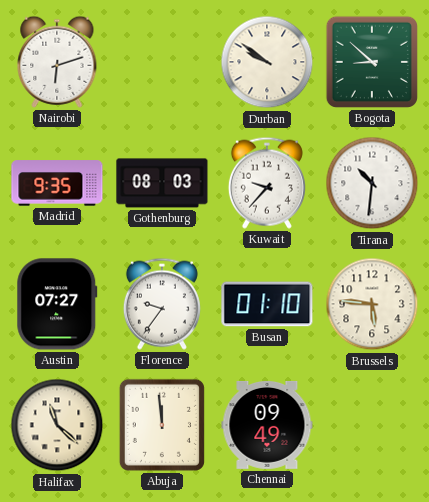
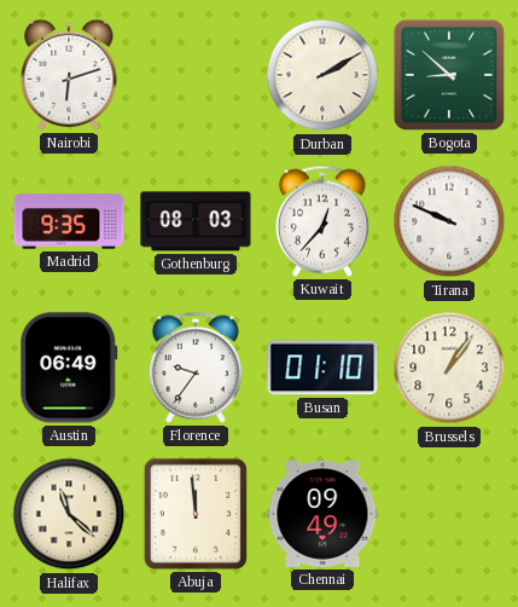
Durban: 9:51 -> 2:10 (322, 75)
Kuwait: 9:37 -> 12:37 (322, 221)
Tirana: 10:31 -> 9:49 (449, 221)
Austin: 07:27 -> 06:49 (69, 368)
Brussels: 5:46 -> 1:06 (449, 368)
